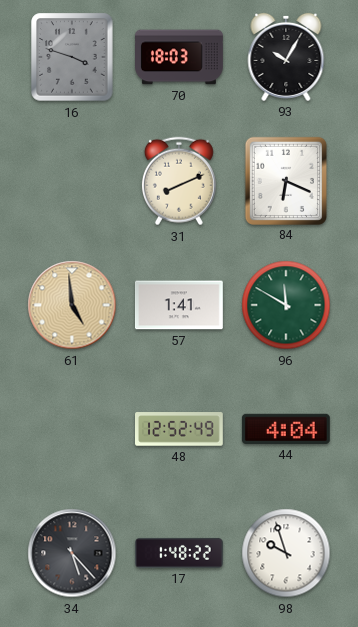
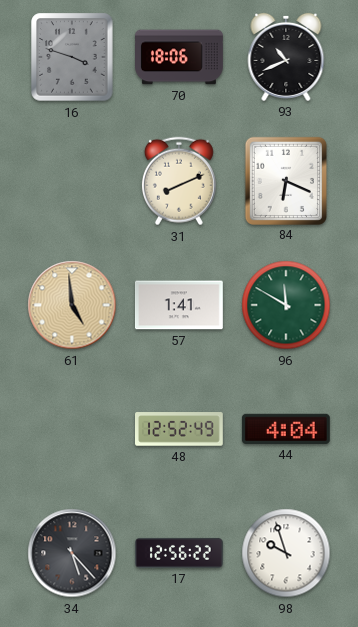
70: 18:03 -> 18:06 (180, 57)
93: 10:05 -> 10:41 (286, 57)
17: 1:48 -> 12:56 (180, 553)
